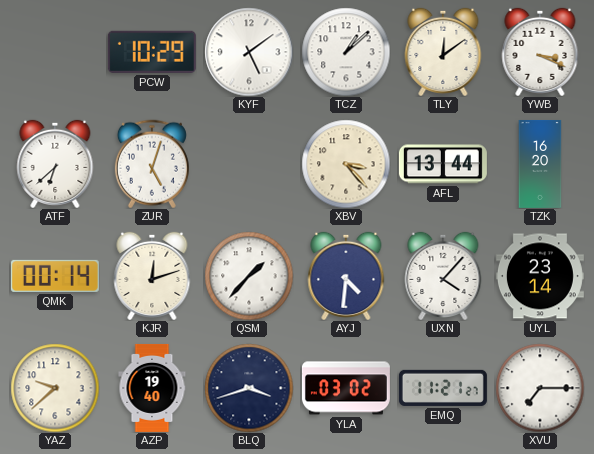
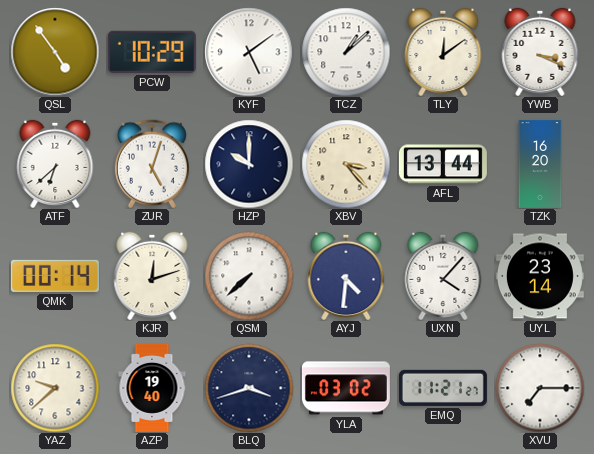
QSL: none -> 4:54 (55, 52)
HZP: none -> 10:00 (249, 164)
QSM: 1:37 -> 7:38 (249, 276)
